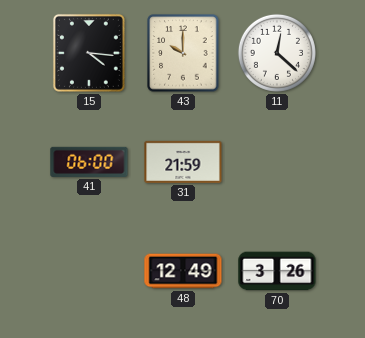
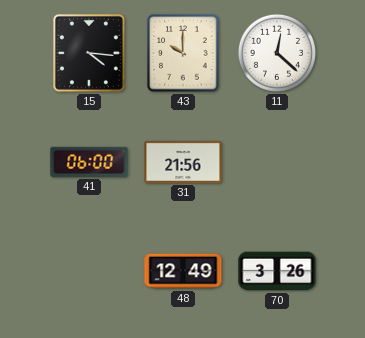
31: 21:59 -> 21:56 (183, 162)
